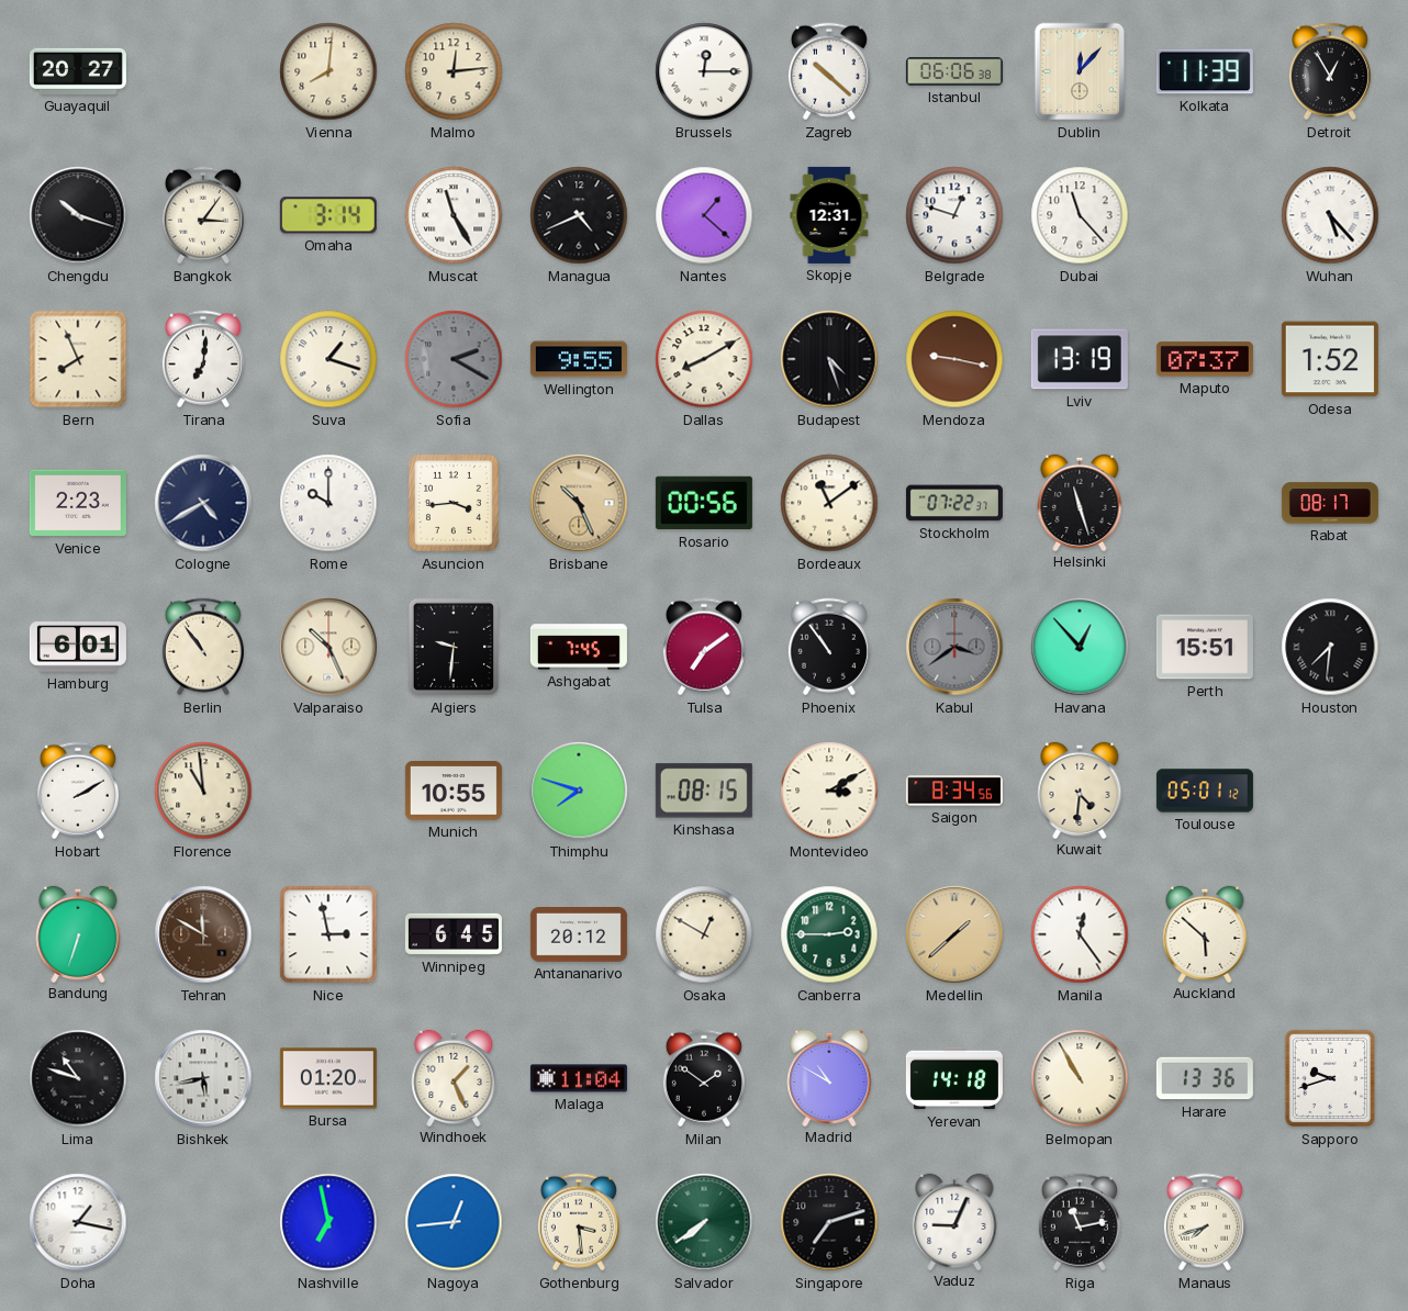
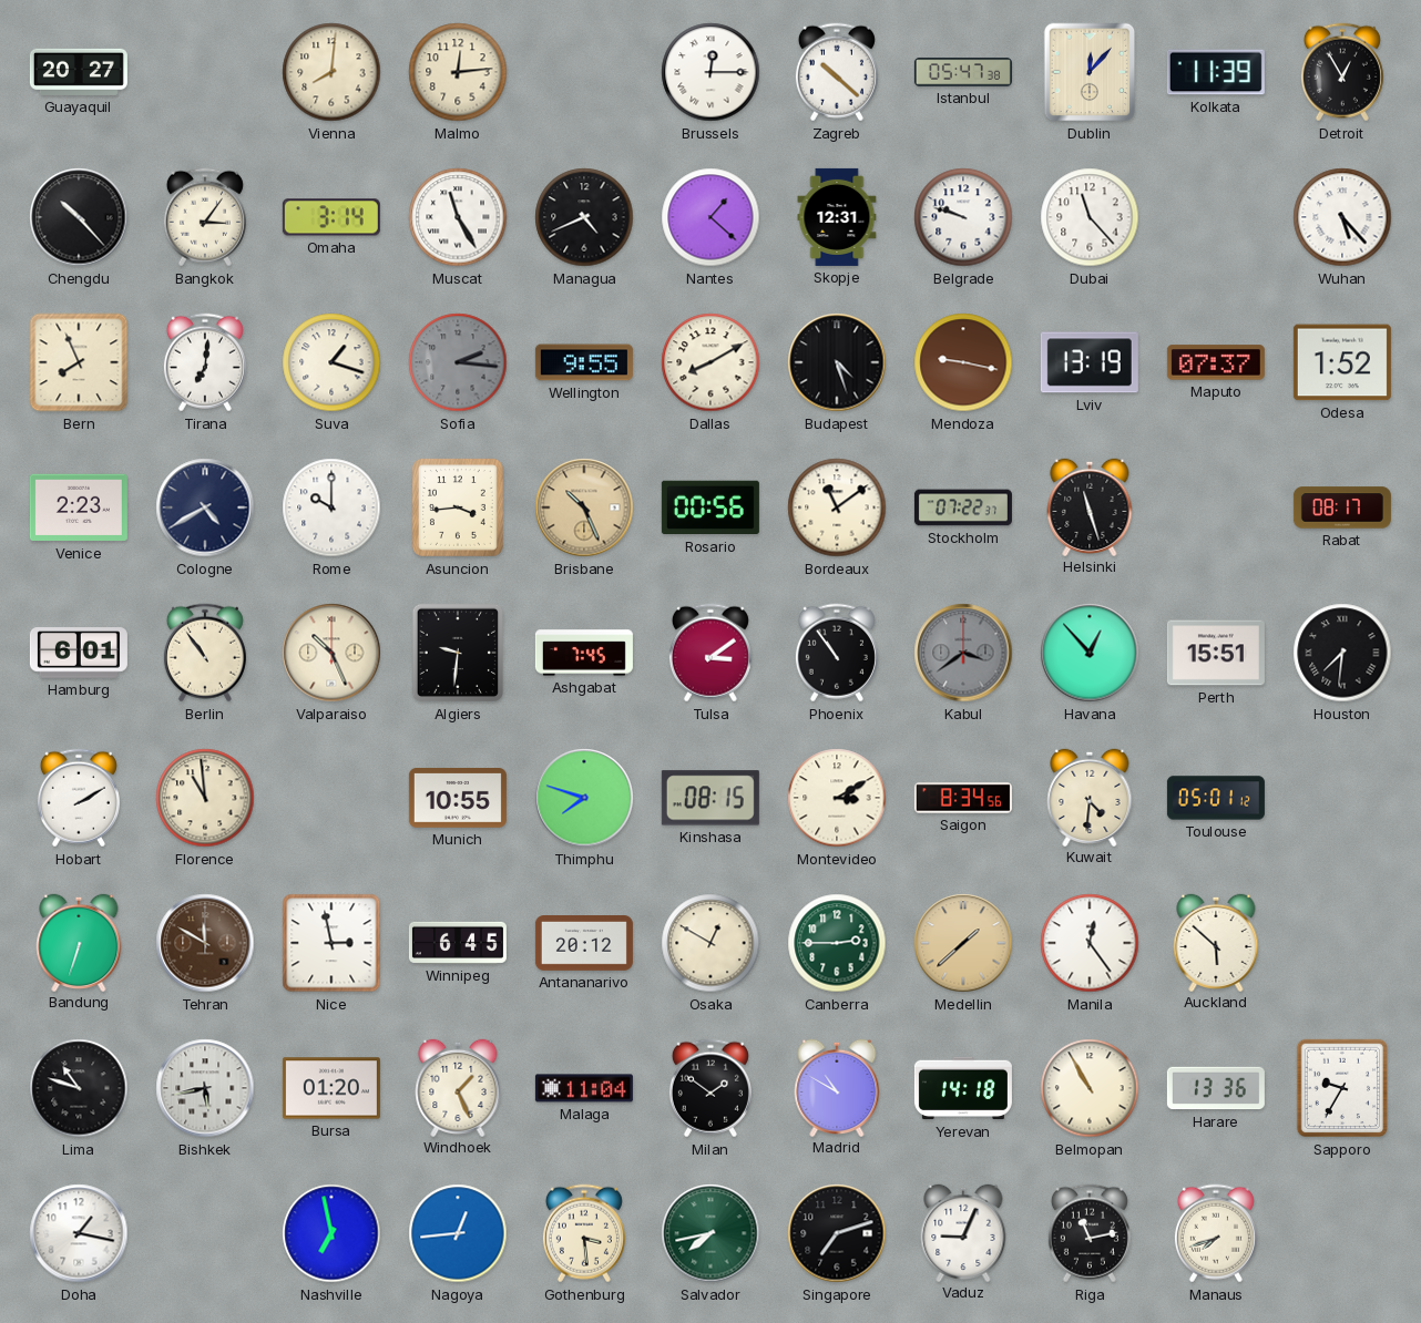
Istanbul: 06:06 -> 05:47 (963, 72)
Chengdu: 10:18 -> 10:23 (79, 217)
Belgrade: 12:48 -> 9:48 (963, 217)
Sofia: 2:20 -> 2:16 (458, 362)
Tulsa: 7:09 -> 3:09 (710, 653)
Sapporo: 9:42 -> 9:35 (1341, 1088)
Salvador: 7:39 -> 7:43 (710, 1233)
